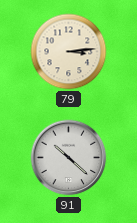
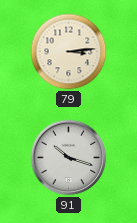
91: 10:22 -> 10:18 (69, 158)
